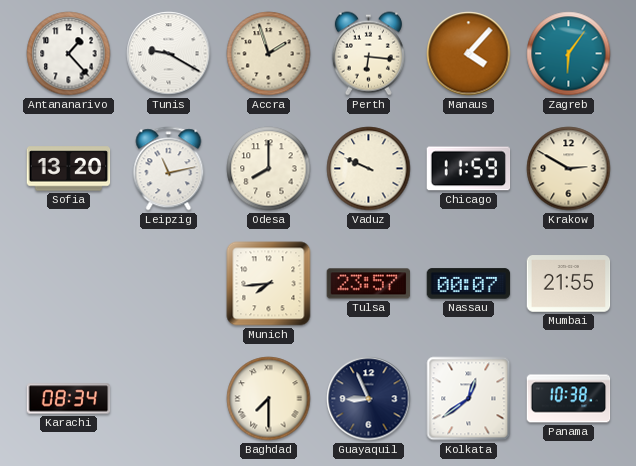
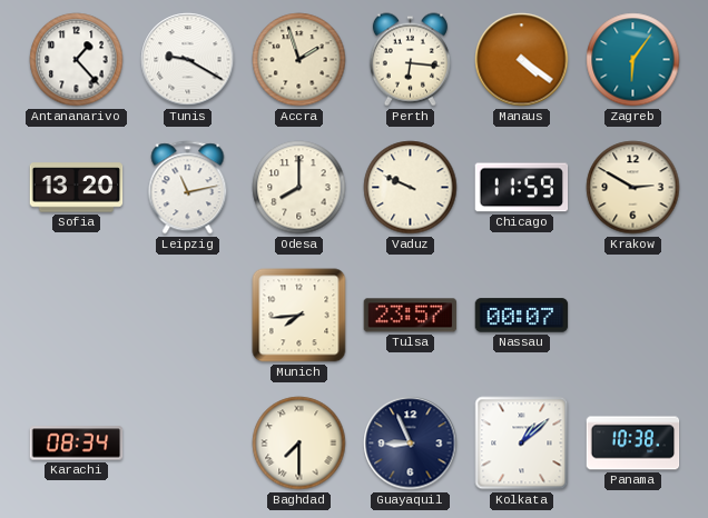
Manaus: 4:07 -> 4:21 (522, 60)
Mumbai: 21:55 -> none (569, 284)
Kolkata: 12:39 -> 1:08 (522, 444)
